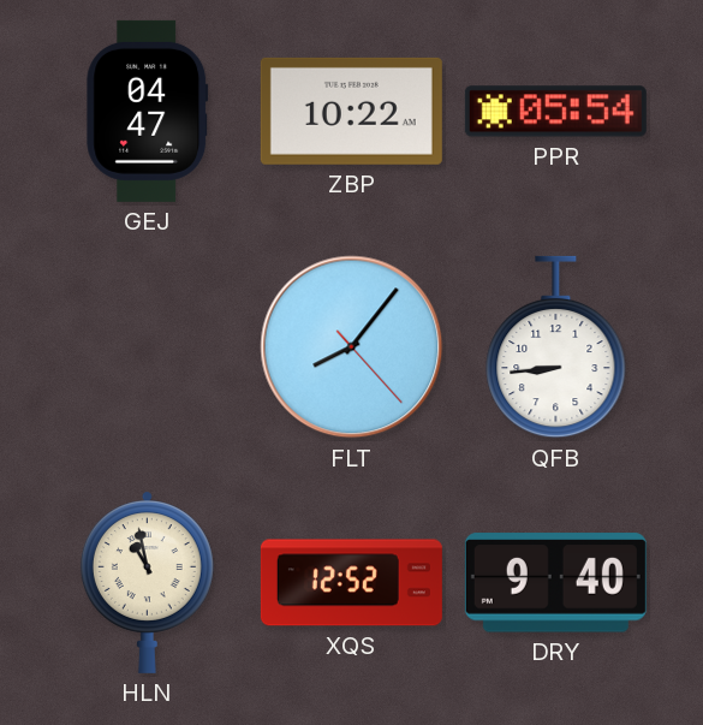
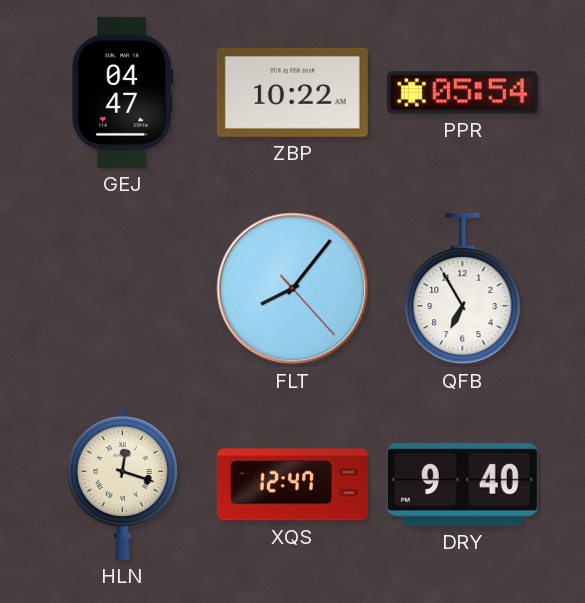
QFB: 8:44 -> 6:55 (463, 289)
HLN: 10:58 -> 12:18 (122, 484)
XQS: 12:52 -> 12:47 (292, 485)
